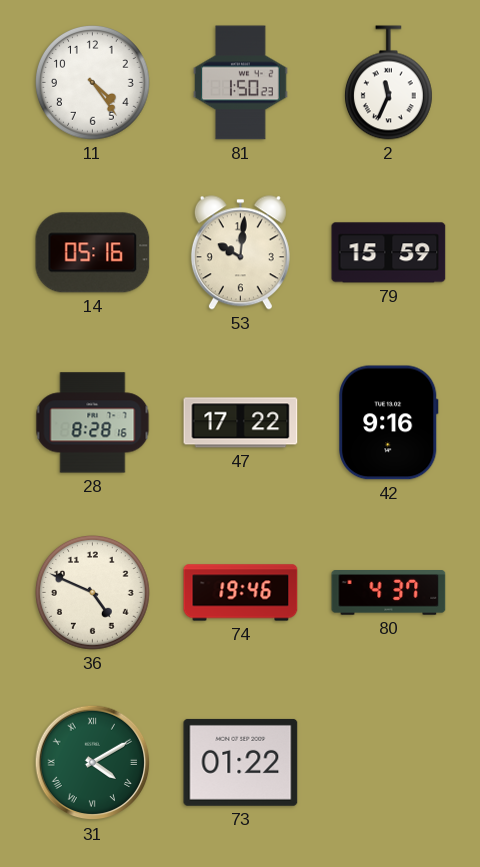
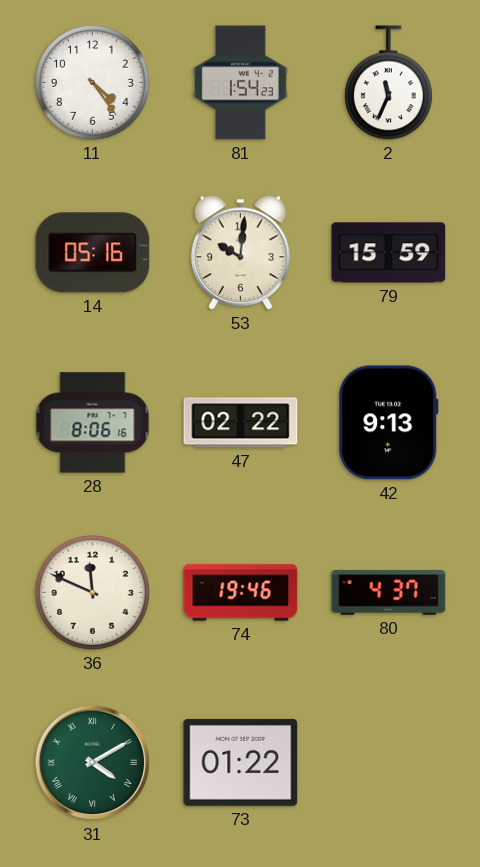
81: 1:50 -> 1:54 (241, 83)
28: 8:28 -> 8:06 (93, 423)
47: 17:22 -> 02:22 (241, 423)
42: 9:16 -> 9:13 (389, 423)
36: 4:49 -> 11:49 (93, 593)
